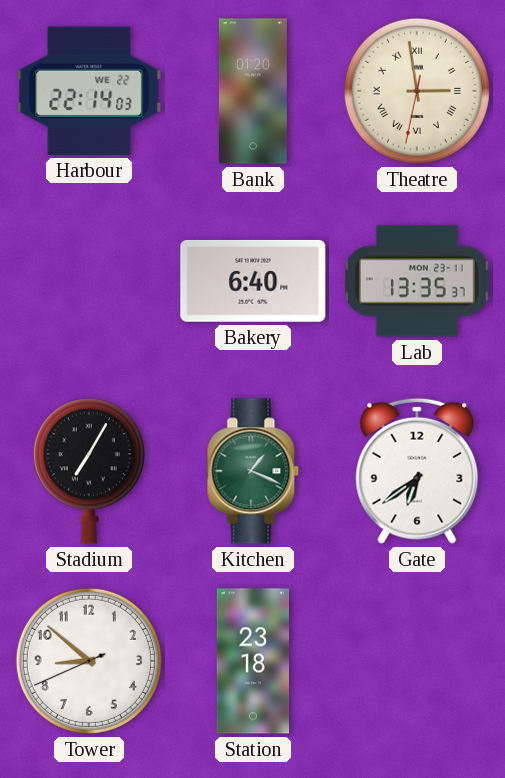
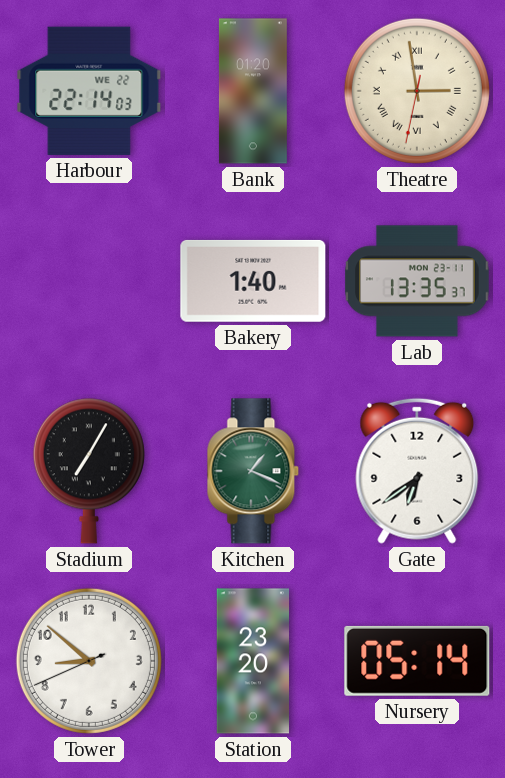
Bakery: 6:40 -> 1:40 (253, 281)
Station: 23:18 -> 23:20 (253, 661)
Nursery: none -> 05:14 (417, 661)
